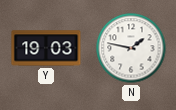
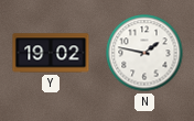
Y: 19:03 -> 19:02 (51, 53)
